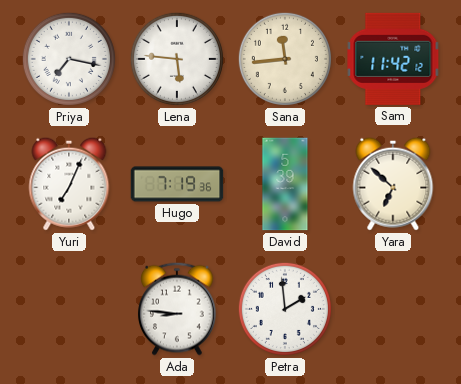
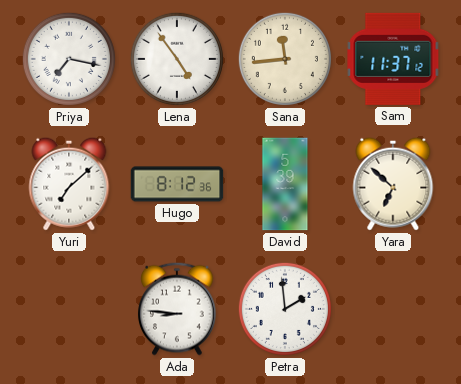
Lena: 5:46 -> 4:54 (177, 59)
Sam: 11:42 -> 11:37 (393, 59)
Yuri: 7:04 -> 7:08 (69, 184)
Hugo: 7:19 -> 8:12 (177, 184)
